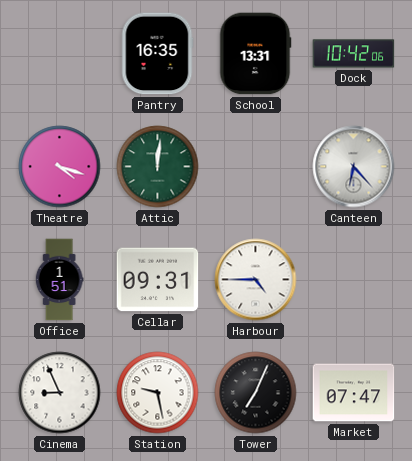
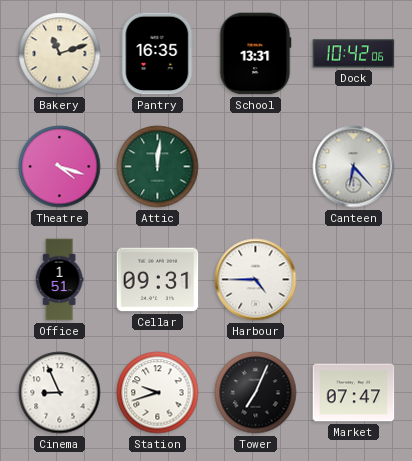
Bakery: none -> 11:12 (60, 54)
Station: 9:28 -> 9:42 (158, 393)
